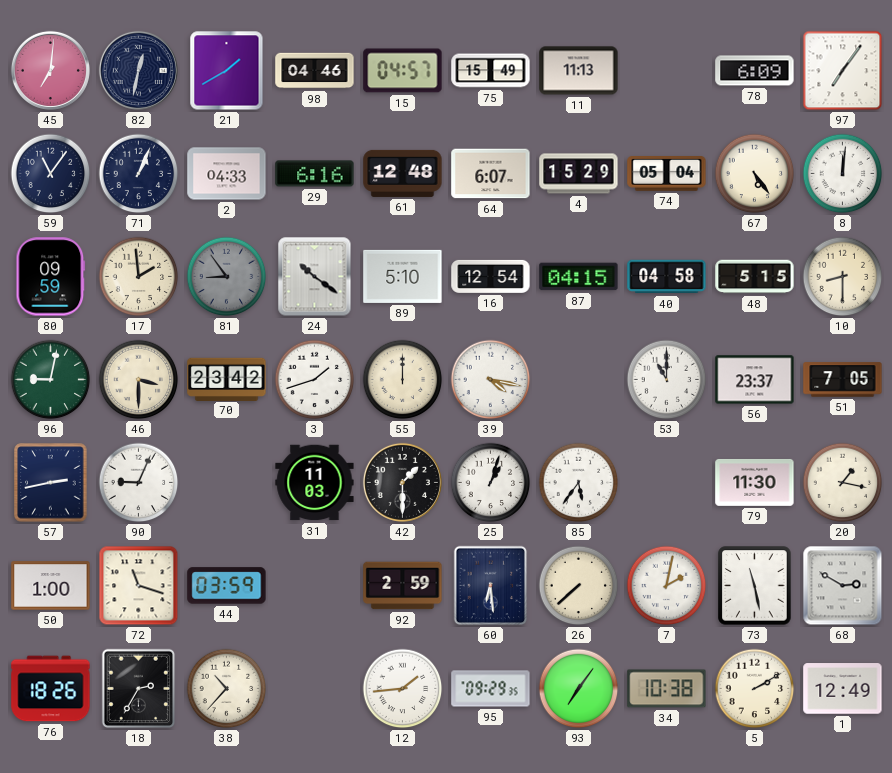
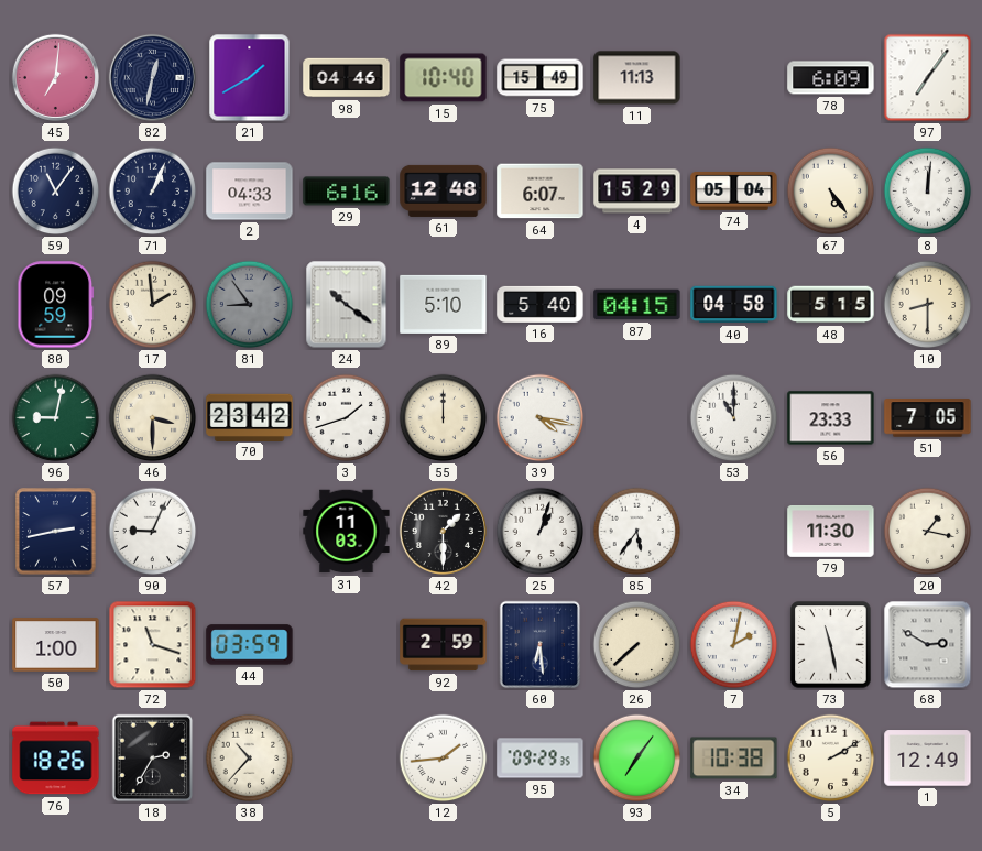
15: 04:57 -> 10:40 (444, 78)
16: 12:54 -> 5:40 (541, 304)
56: 23:37 -> 23:33 (831, 418)
